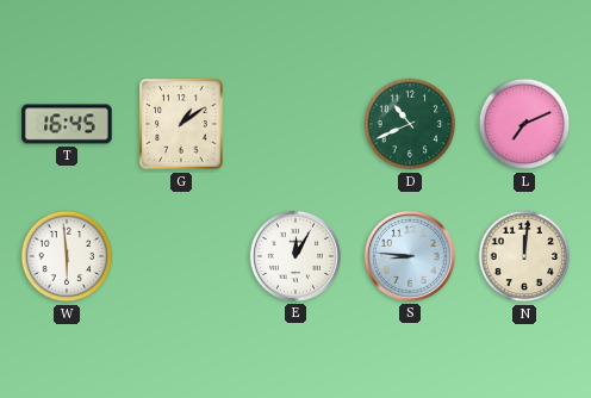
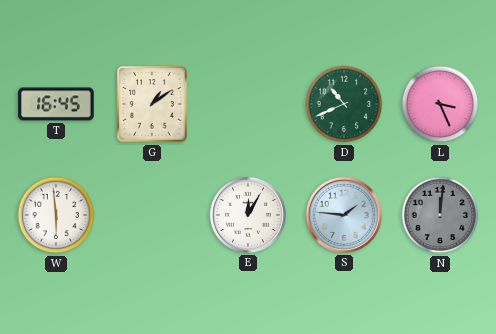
L: 7:11 -> 3:26 (440, 104)
S: 8:46 -> 1:46 (344, 215)
N dial: cream -> grey (440, 215)
